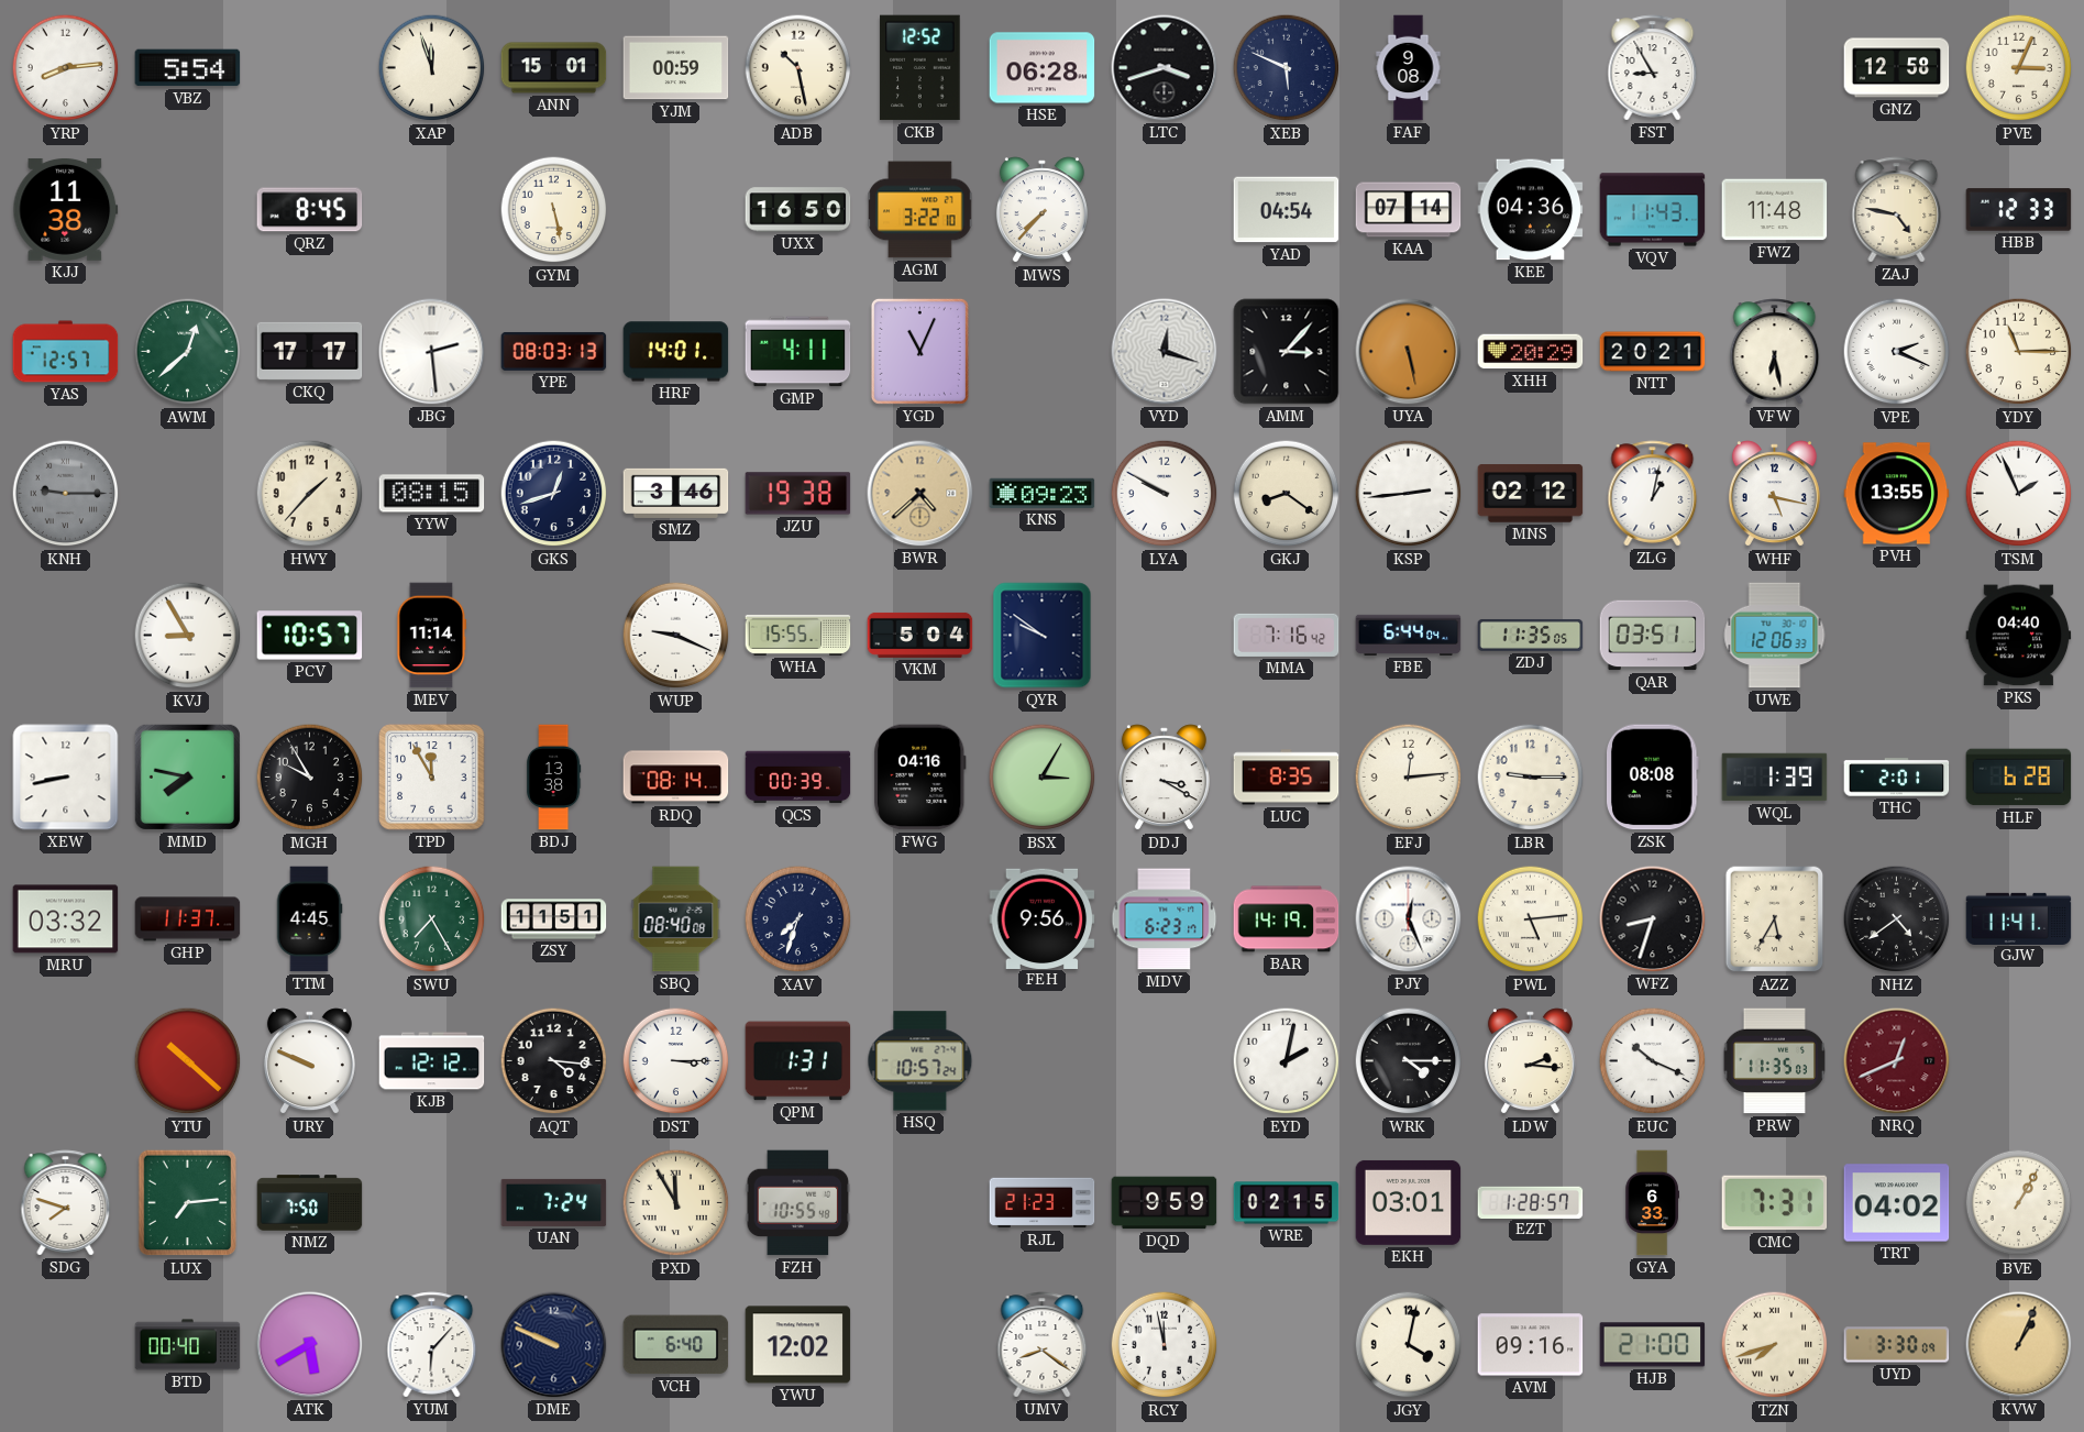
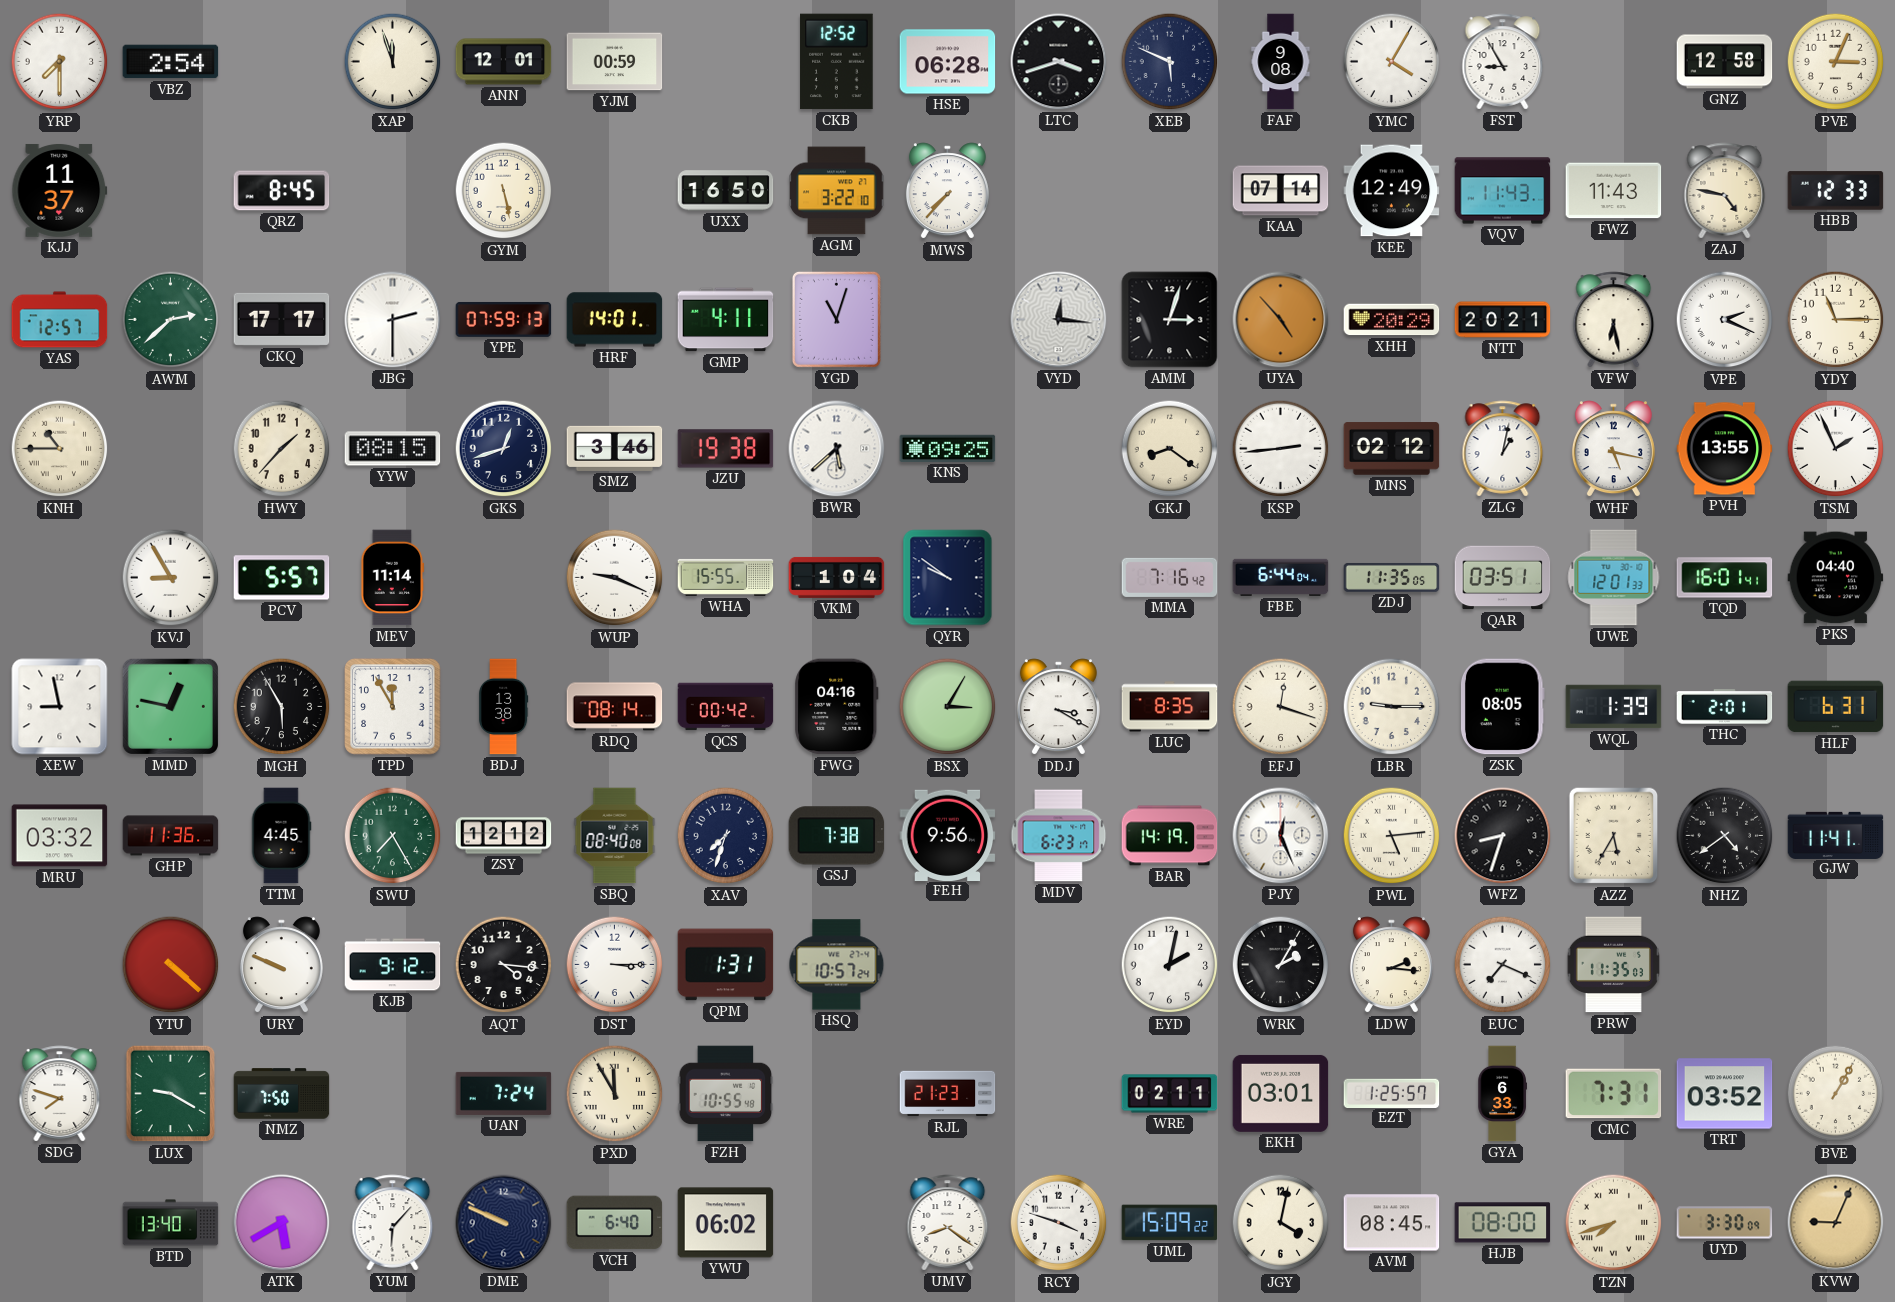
YRP: 8:14 -> 7:30 (60, 62)
VBZ: 5:54 -> 2:54 (171, 62)
ANN: 15:01 -> 12:01 (504, 62)
ADB: 10:28 -> none (798, 68)
YMC: none -> 4:05 (1392, 62)
KJJ: 11:38 -> 11:37 (60, 190)
YAD: 04:54 -> none (1287, 210)
KEE: 04:36 -> 12:49 (1392, 191)
FWZ: 11:48 -> 11:43 (1614, 191)
AWM: 12:38 -> 2:38 (171, 320)
JBG: 2:29 -> 2:30 (393, 320)
YPE: 08:03 -> 07:59 (504, 319)
YGD: 11:04 -> 11:03 (836, 319)
VYD: 12:18 -> 12:16 (1059, 320)
AMM: 3:07 -> 3:03 (1170, 320)
UYA: 5:28 -> 4:53 (1281, 320)
KNH: 9:15 -> 10:45 (60, 449)
KNH dial: grey -> cream (60, 449)
BWR: 4:38 -> 5:38 (837, 449)
BWR dial: champagne -> white (837, 449)
KNS: 09:23 -> 09:25 (948, 448)
LYA: 9:50 -> none (1165, 494)
PCV: 10:57 -> 5:57 (282, 578)
VKM: 5:04 -> 1:04 (837, 577)
UWE: 12:06 -> 12:01 (1614, 578)
TQD: none -> 16:01 (1725, 578)
XEW: 8:43 -> 8:58 (60, 707)
MMD: 7:47 -> 12:47 (170, 706)
MGH: 9:55 -> 5:55 (282, 707)
QCS: 00:39 -> 00:42 (726, 707)
EFJ: 12:14 -> 12:18 (1281, 707)
ZSK: 08:08 -> 08:05 (1503, 707)
HLF: 6:28 -> 6:31 (1836, 707)
GHP: 11:37 -> 11:36 (171, 836)
ZSY: 11:51 -> 12:12 (504, 836)
GSJ: none -> 7:38 (837, 836)
YTU: 10:22 -> 4:22 (171, 965)
KJB: 12:12 -> 9:12 (393, 965)
WRK: 4:15 -> 2:05 (1281, 965)
EUC: 10:19 -> 7:19 (1503, 965)
NRQ: 12:41 -> none (1897, 1061)
LUX: 7:14 -> 9:20 (171, 1094)
DQD: 9:59 -> none (1165, 1203)
WRE: 02:15 -> 02:11 (1170, 1094)
EZT: 1:28 -> 1:25 (1392, 1093)
TRT: 04:02 -> 03:52 (1725, 1094)
BTD: 00:40 -> 13:40 (171, 1223)
YWU: 12:02 -> 06:02 (726, 1223)
RCY: 11:58 -> 3:48 (1059, 1223)
UML: none -> 15:09 (1170, 1223)
AVM: 09:16 -> 08:45 (1392, 1223)
HJB: 21:00 -> 08:00 (1503, 1223)
KVW: 1:04 -> 9:04 (1836, 1223)
